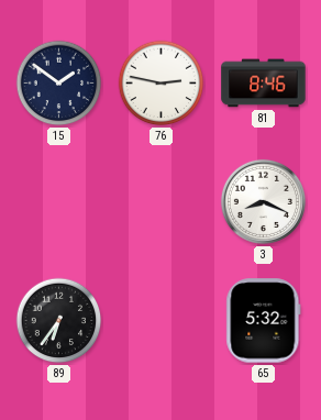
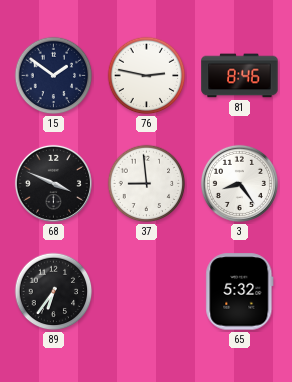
68: none -> 3:49 (53, 183)
37: none -> 8:59 (147, 184)
3: 8:19 -> 8:24 (239, 183)
